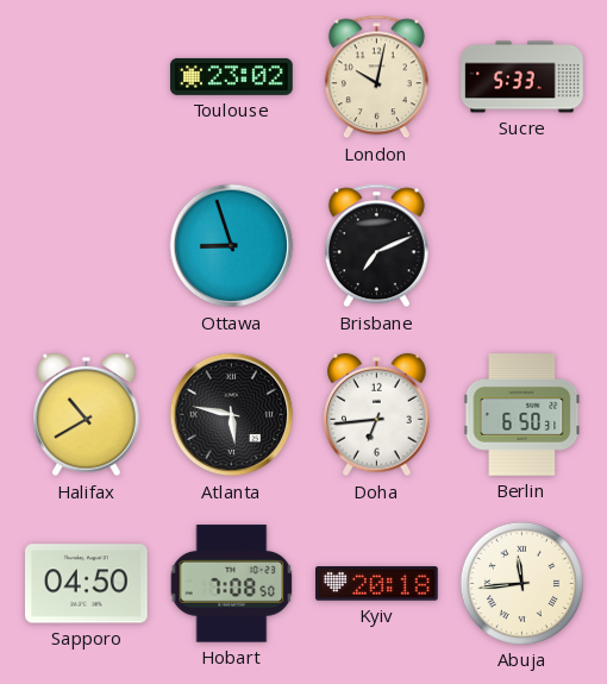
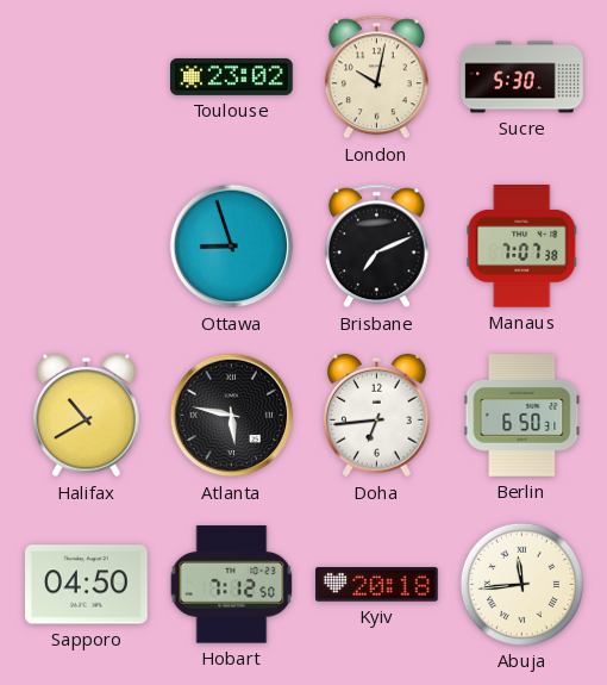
Sucre: 5:33 -> 5:30 (522, 77)
Manaus: none -> 7:07 (522, 247)
Hobart: 7:08 -> 7:12 (232, 585)
